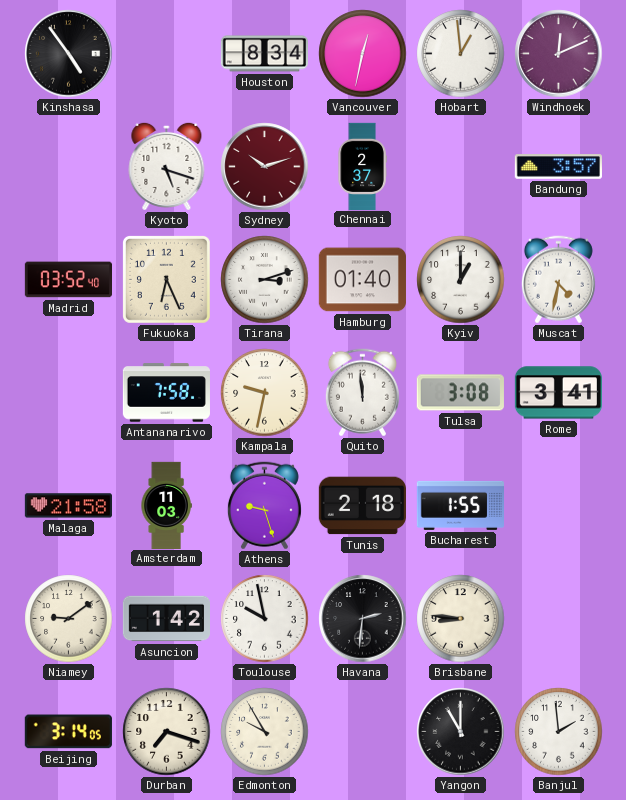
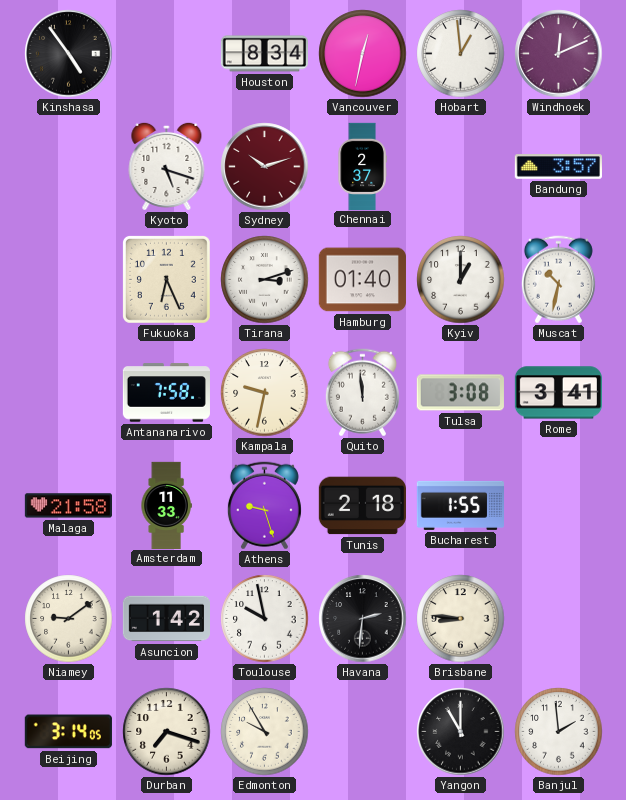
Madrid: 03:52 -> none (68, 280)
Muscat: 4:32 -> 10:32 (558, 280)
Amsterdam: 11:03 -> 11:33 (166, 505)
